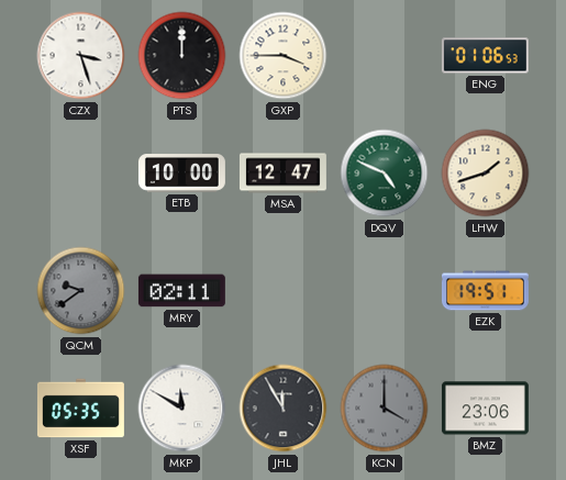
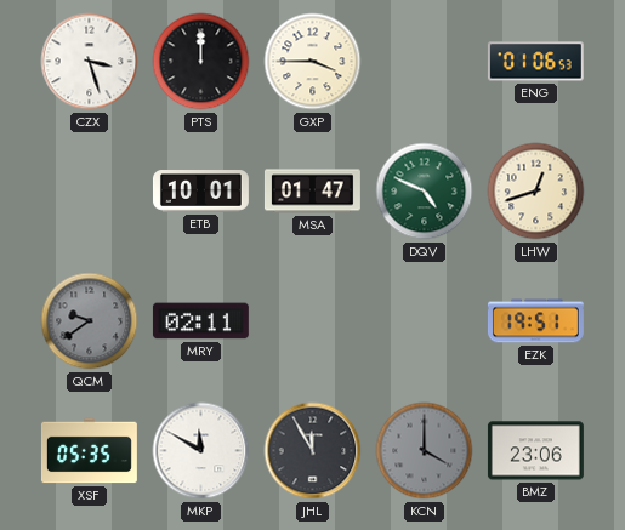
ETB: 10:00 -> 10:01 (200, 192)
MSA: 12:47 -> 01:47 (312, 192)
LHW: 1:42 -> 12:42 (536, 192)
